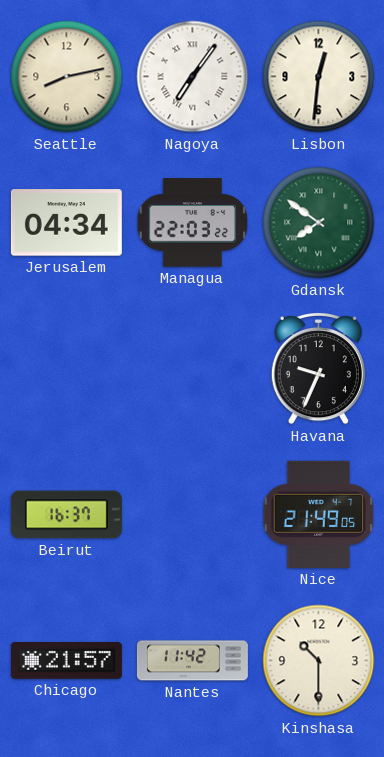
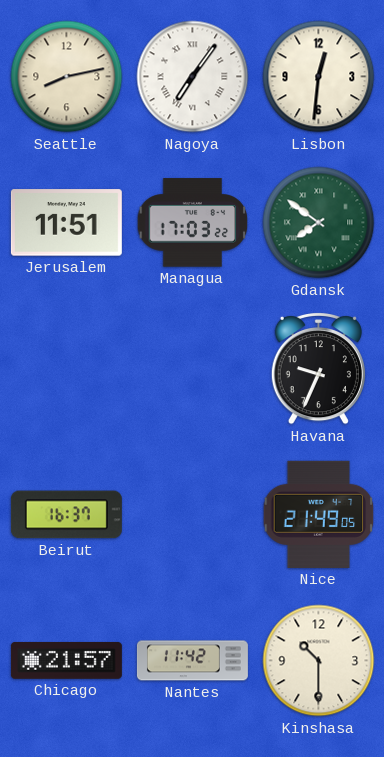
Jerusalem: 04:34 -> 11:51 (66, 223)
Managua: 22:03 -> 17:03 (193, 223)
